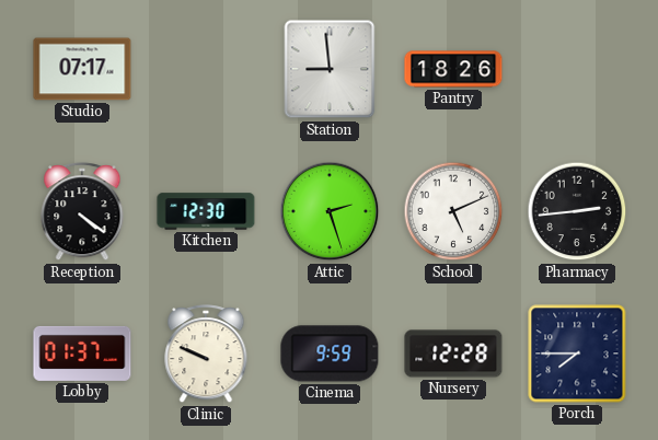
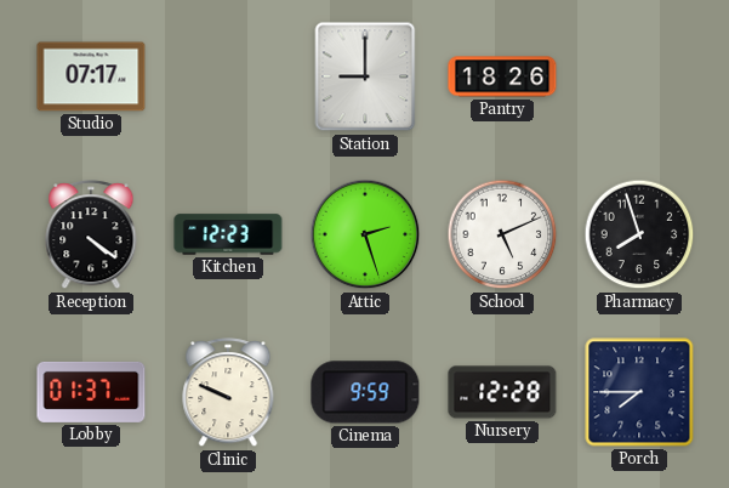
Station: 8:59 -> 9:00 (365, 76)
Kitchen: 12:30 -> 12:23 (228, 234)
Pharmacy: 2:44 -> 7:57 (639, 234)
